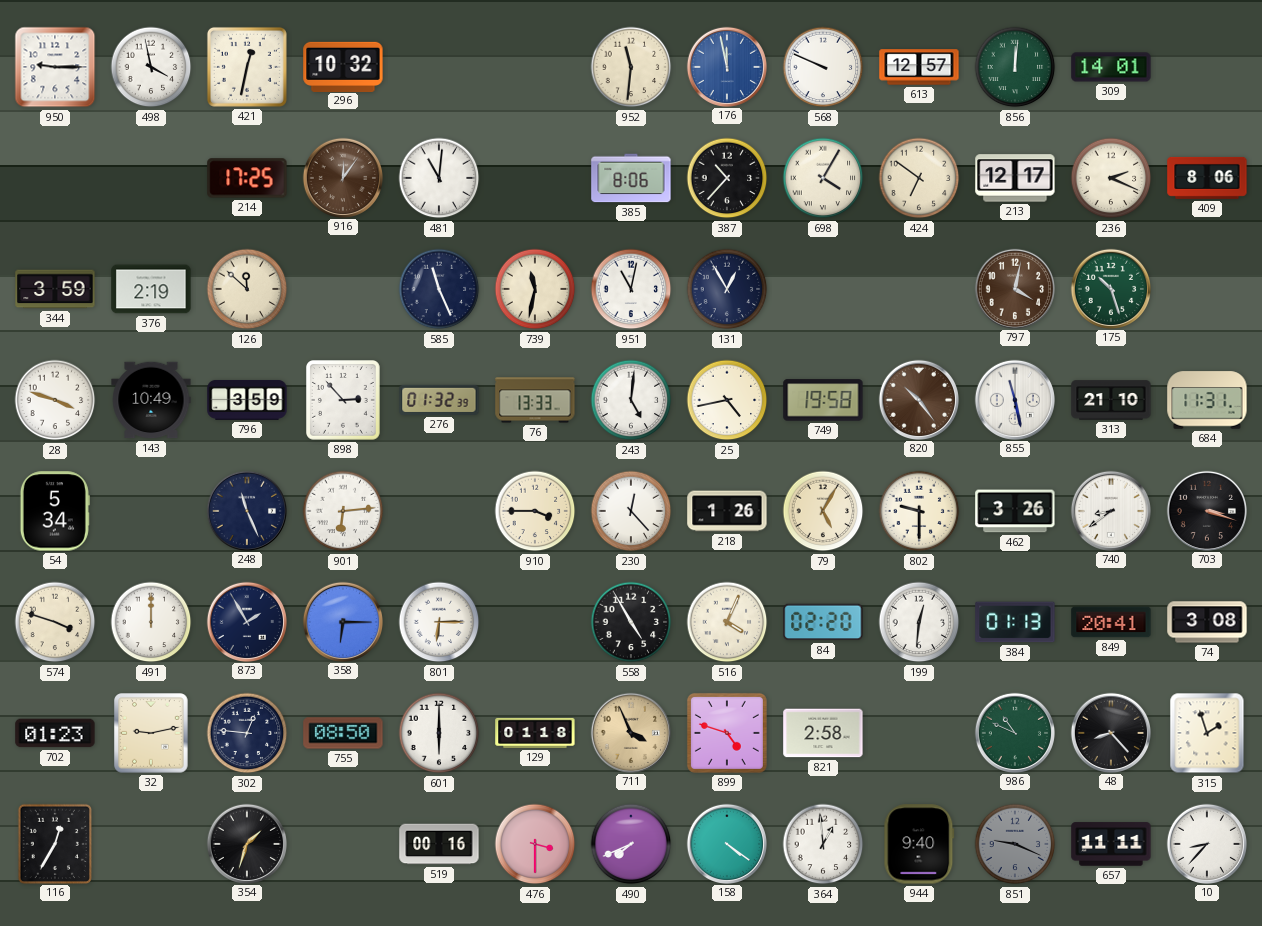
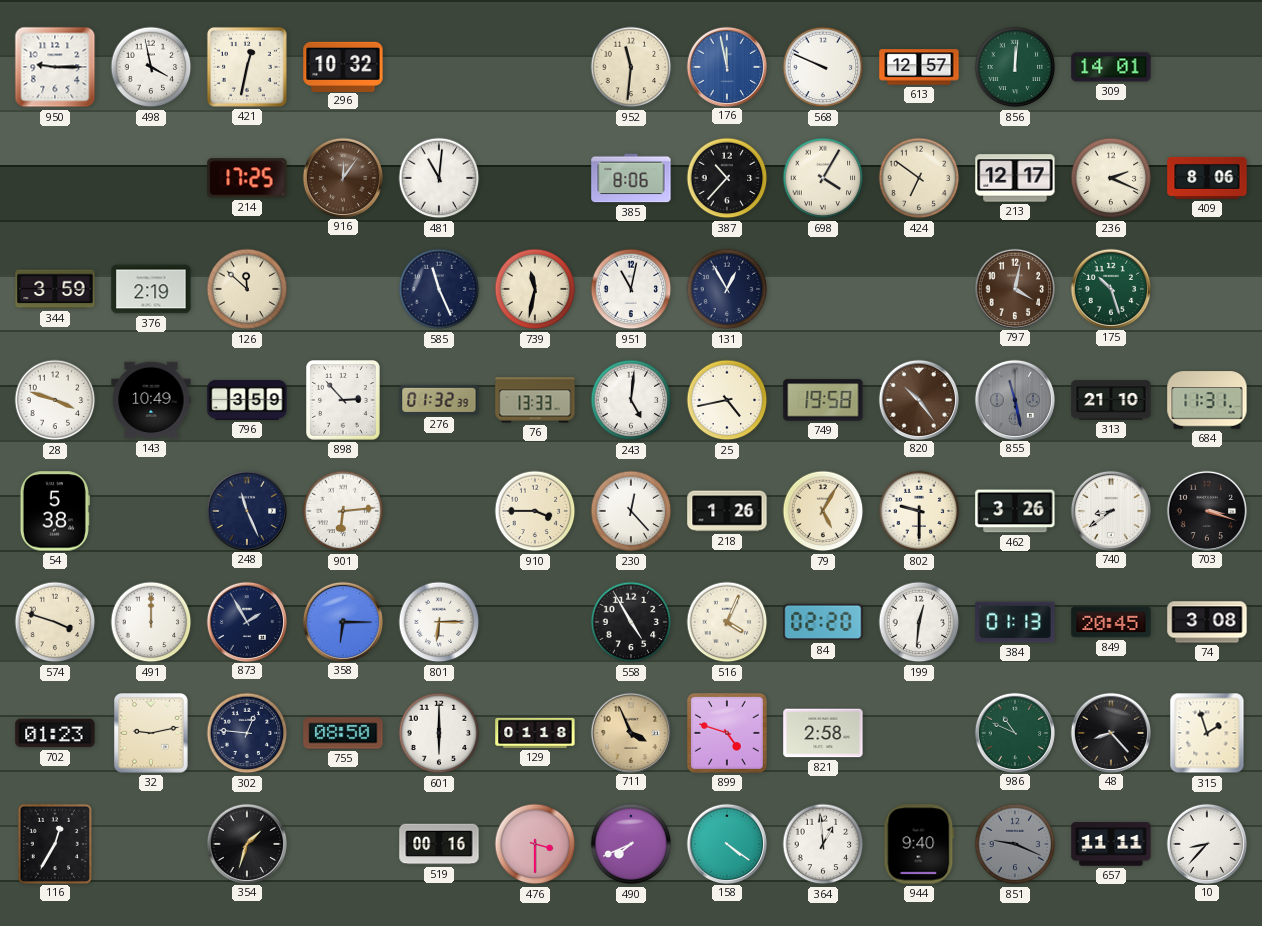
855 dial: white -> grey (1014, 399)
54: 5:34 -> 5:38 (55, 511)
849: 20:41 -> 20:45 (1111, 622)
